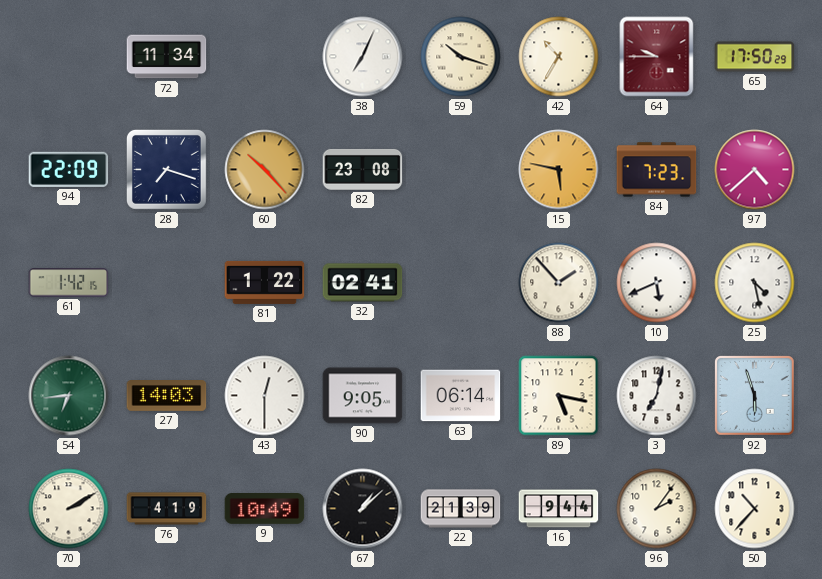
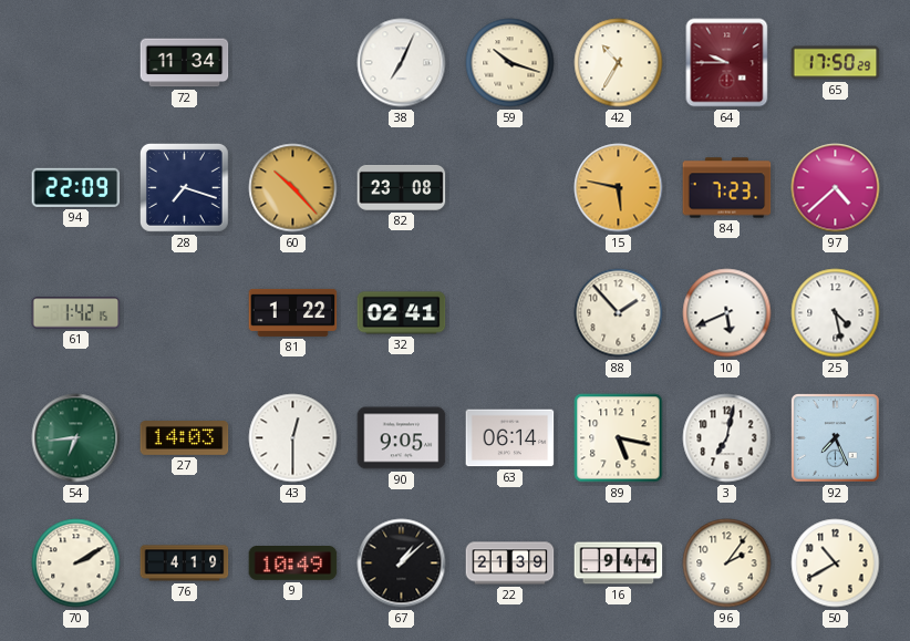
92: 5:57 -> 7:26 (836, 438)
50: 10:37 -> 10:40 (836, 564)
